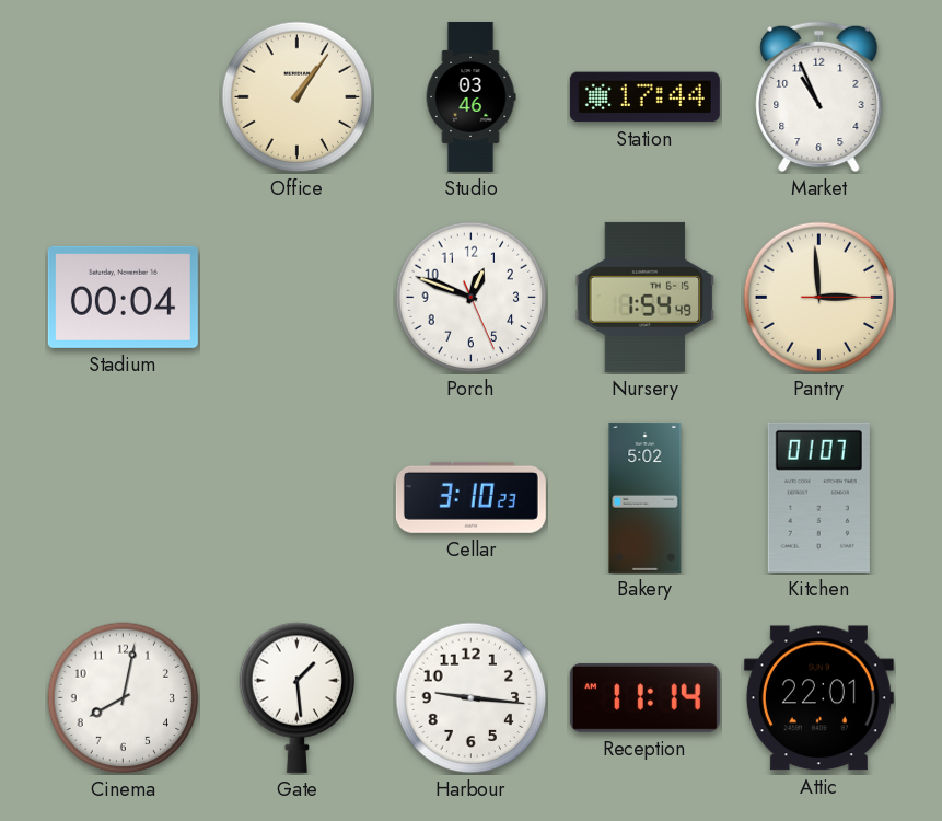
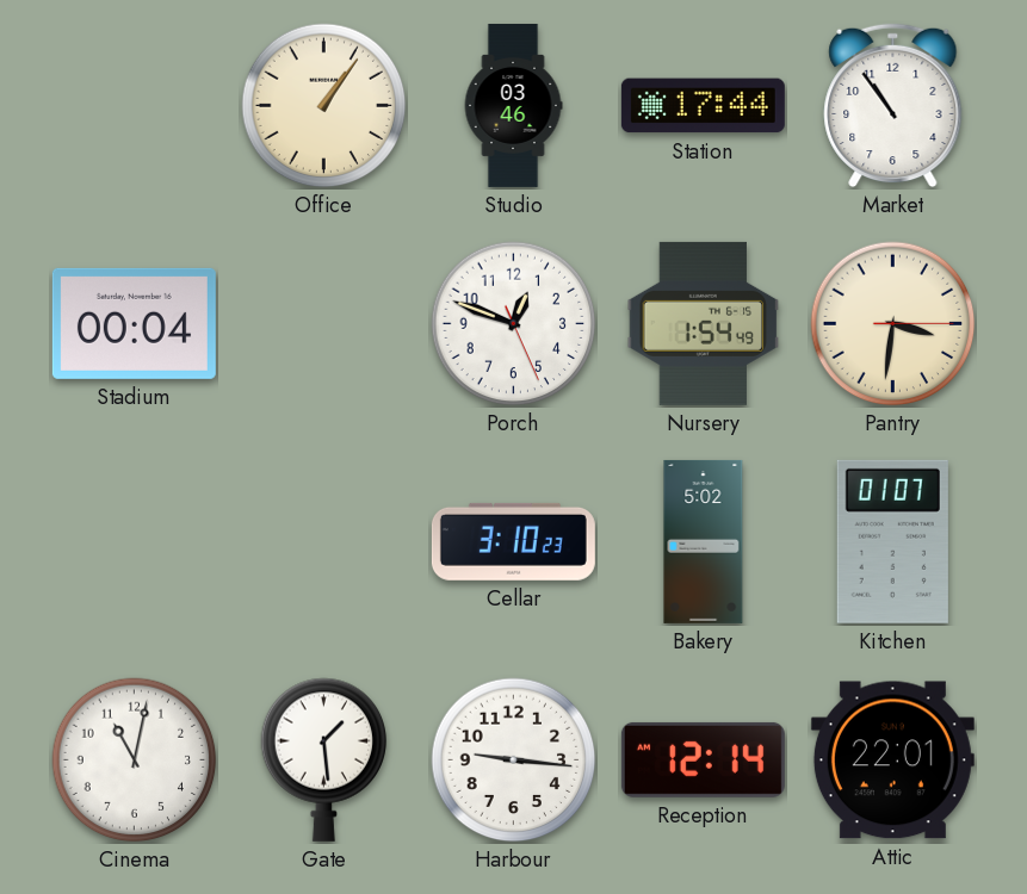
Market: 10:56 -> 10:54 (893, 106)
Pantry: 2:59 -> 3:31 (893, 324)
Cinema: 8:02 -> 11:02 (135, 760)
Reception: 11:14 -> 12:14 (703, 759)
